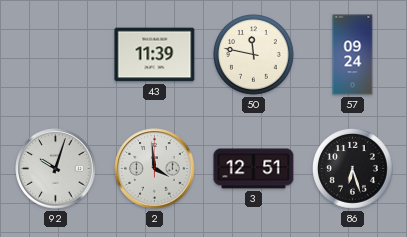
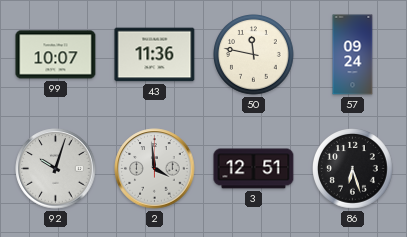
99: none -> 10:07 (56, 55)
43: 11:39 -> 11:36 (155, 55)
